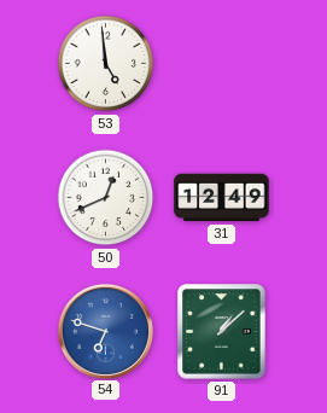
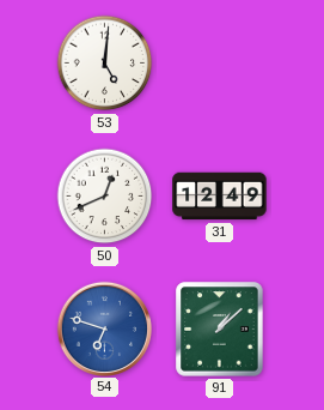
53: 4:59 -> 5:01 (105, 64)
